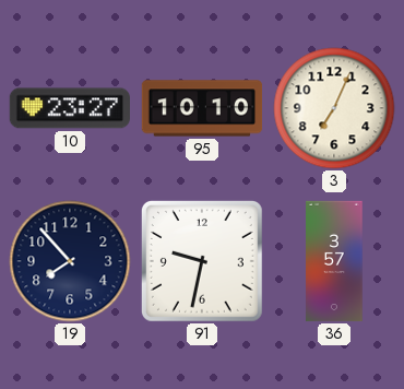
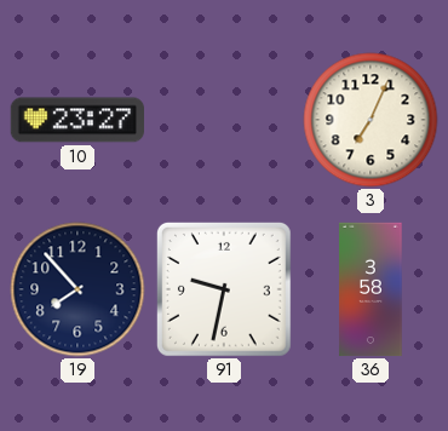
95: 10:10 -> none (202, 108)
36: 3:57 -> 3:58 (371, 289)
